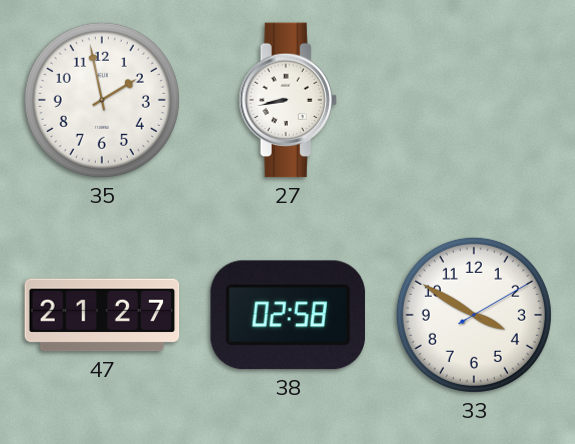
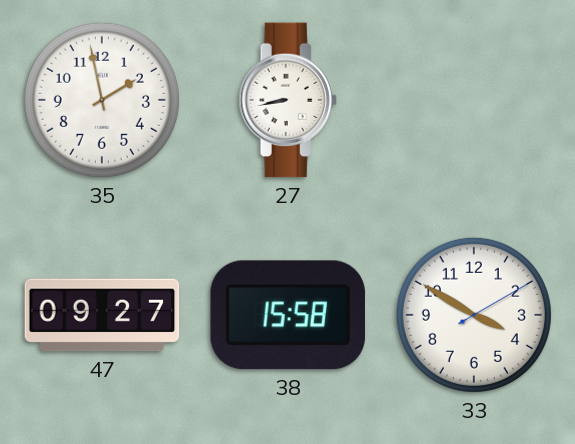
47: 21:27 -> 09:27 (102, 315)
38: 02:58 -> 15:58 (288, 315)
